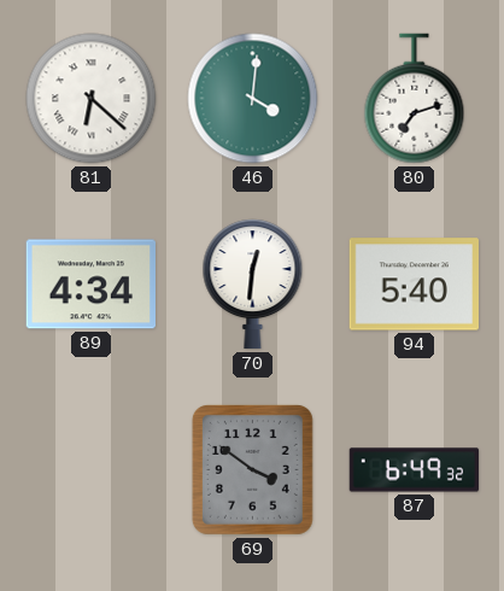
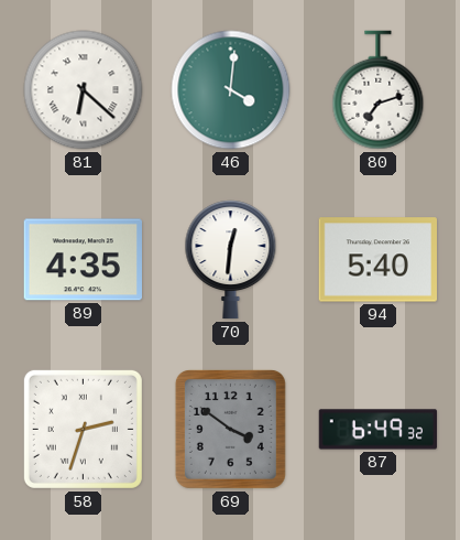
89: 4:34 -> 4:35 (83, 260)
58: none -> 2:33 (83, 429)
